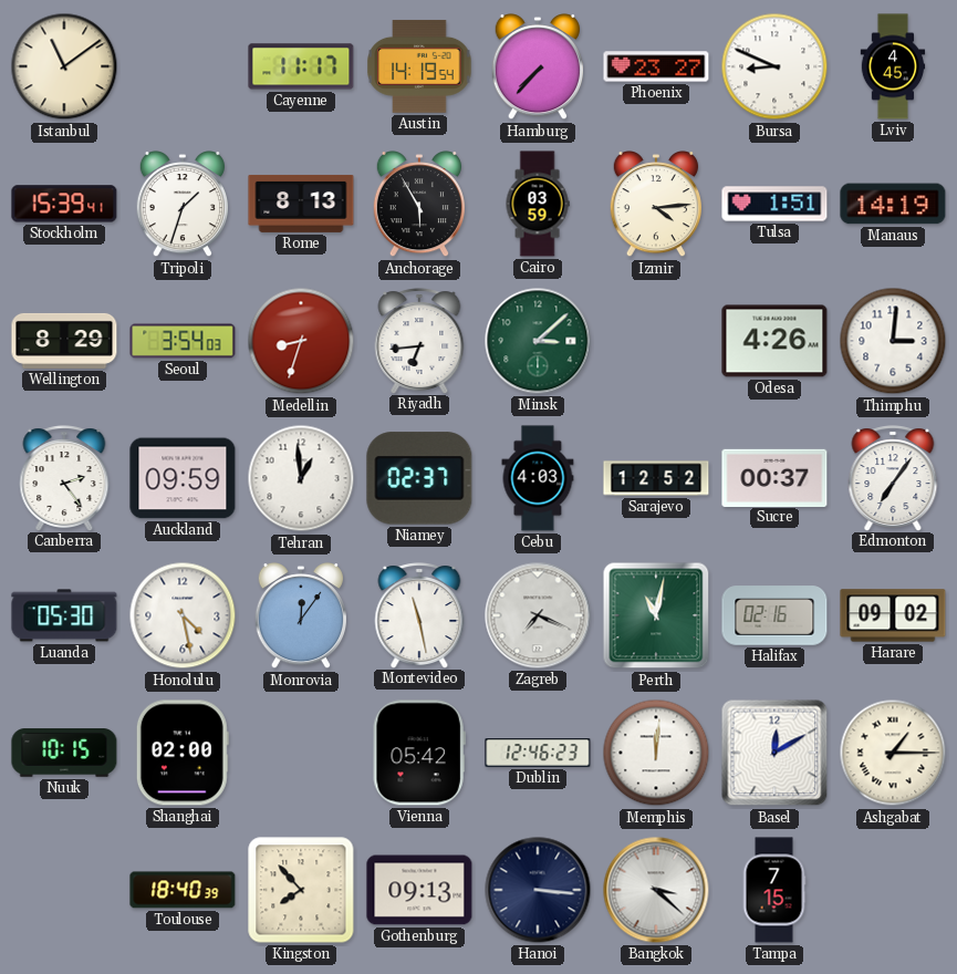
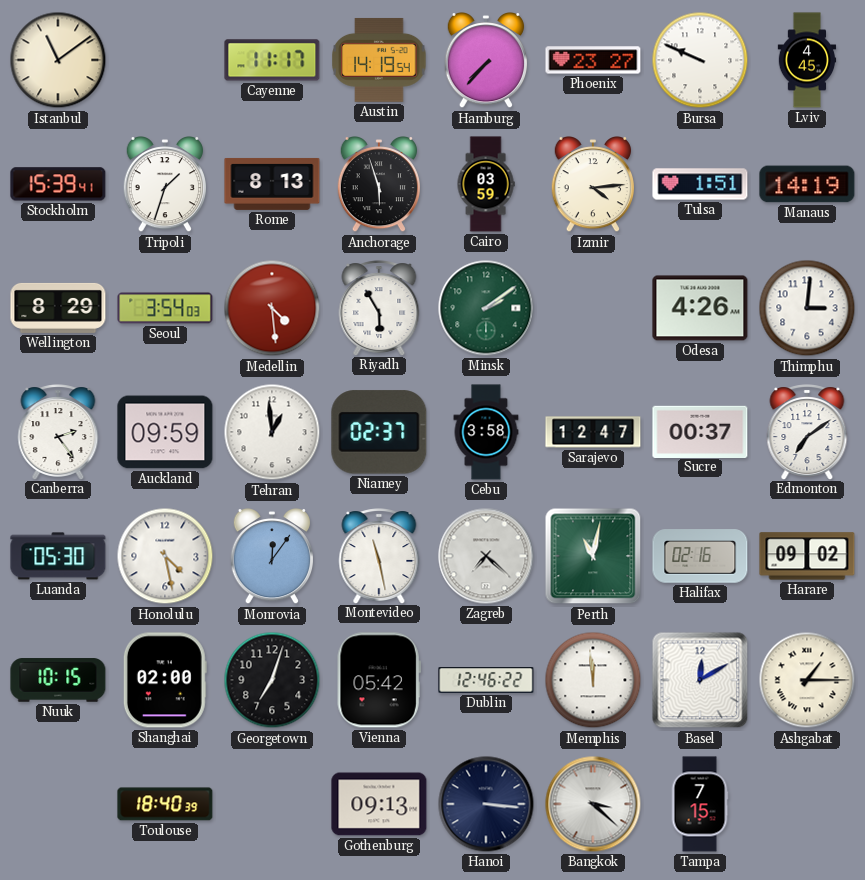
Bursa: 8:49 -> 9:49 (700, 60)
Anchorage: 5:55 -> 5:57 (378, 185)
Medellin: 8:33 -> 4:29 (272, 308)
Riyadh: 6:44 -> 5:55 (379, 308)
Minsk: 3:08 -> 2:09 (486, 308)
Cebu: 4:03 -> 3:58 (486, 432)
Sarajevo: 12:52 -> 12:47 (593, 432)
Edmonton: 7:06 -> 7:09 (807, 432)
Zagreb: 7:19 -> 7:22 (486, 556)
Georgetown: none -> 7:03 (272, 680)
Dublin: 12:46:23 -> 12:46:22 (486, 681)
Memphis: 12:01 -> 11:59 (593, 680)
Kingston: 7:53 -> none (301, 890)
